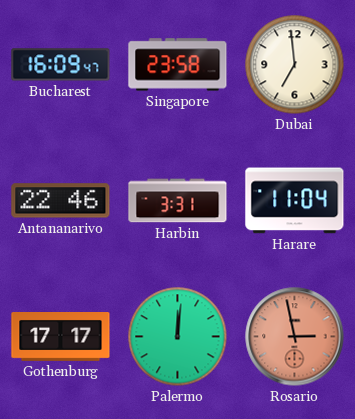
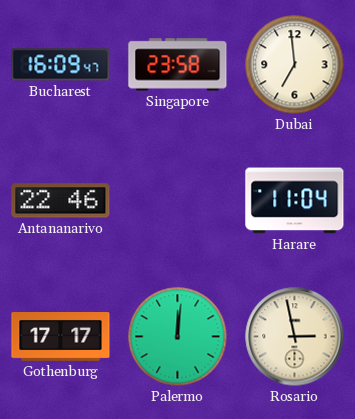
Harbin: 3:31 -> none (178, 201)
Rosario dial: salmon -> cream (295, 337)
